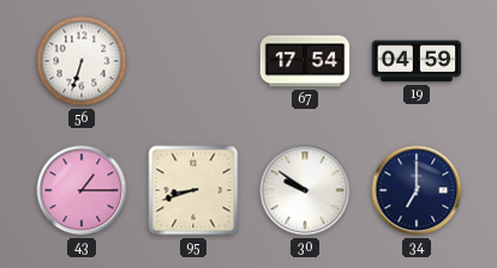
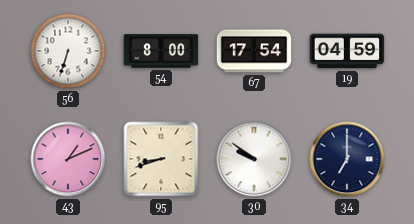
54: none -> 8:00 (161, 51)
43: 1:15 -> 1:11 (68, 159)
